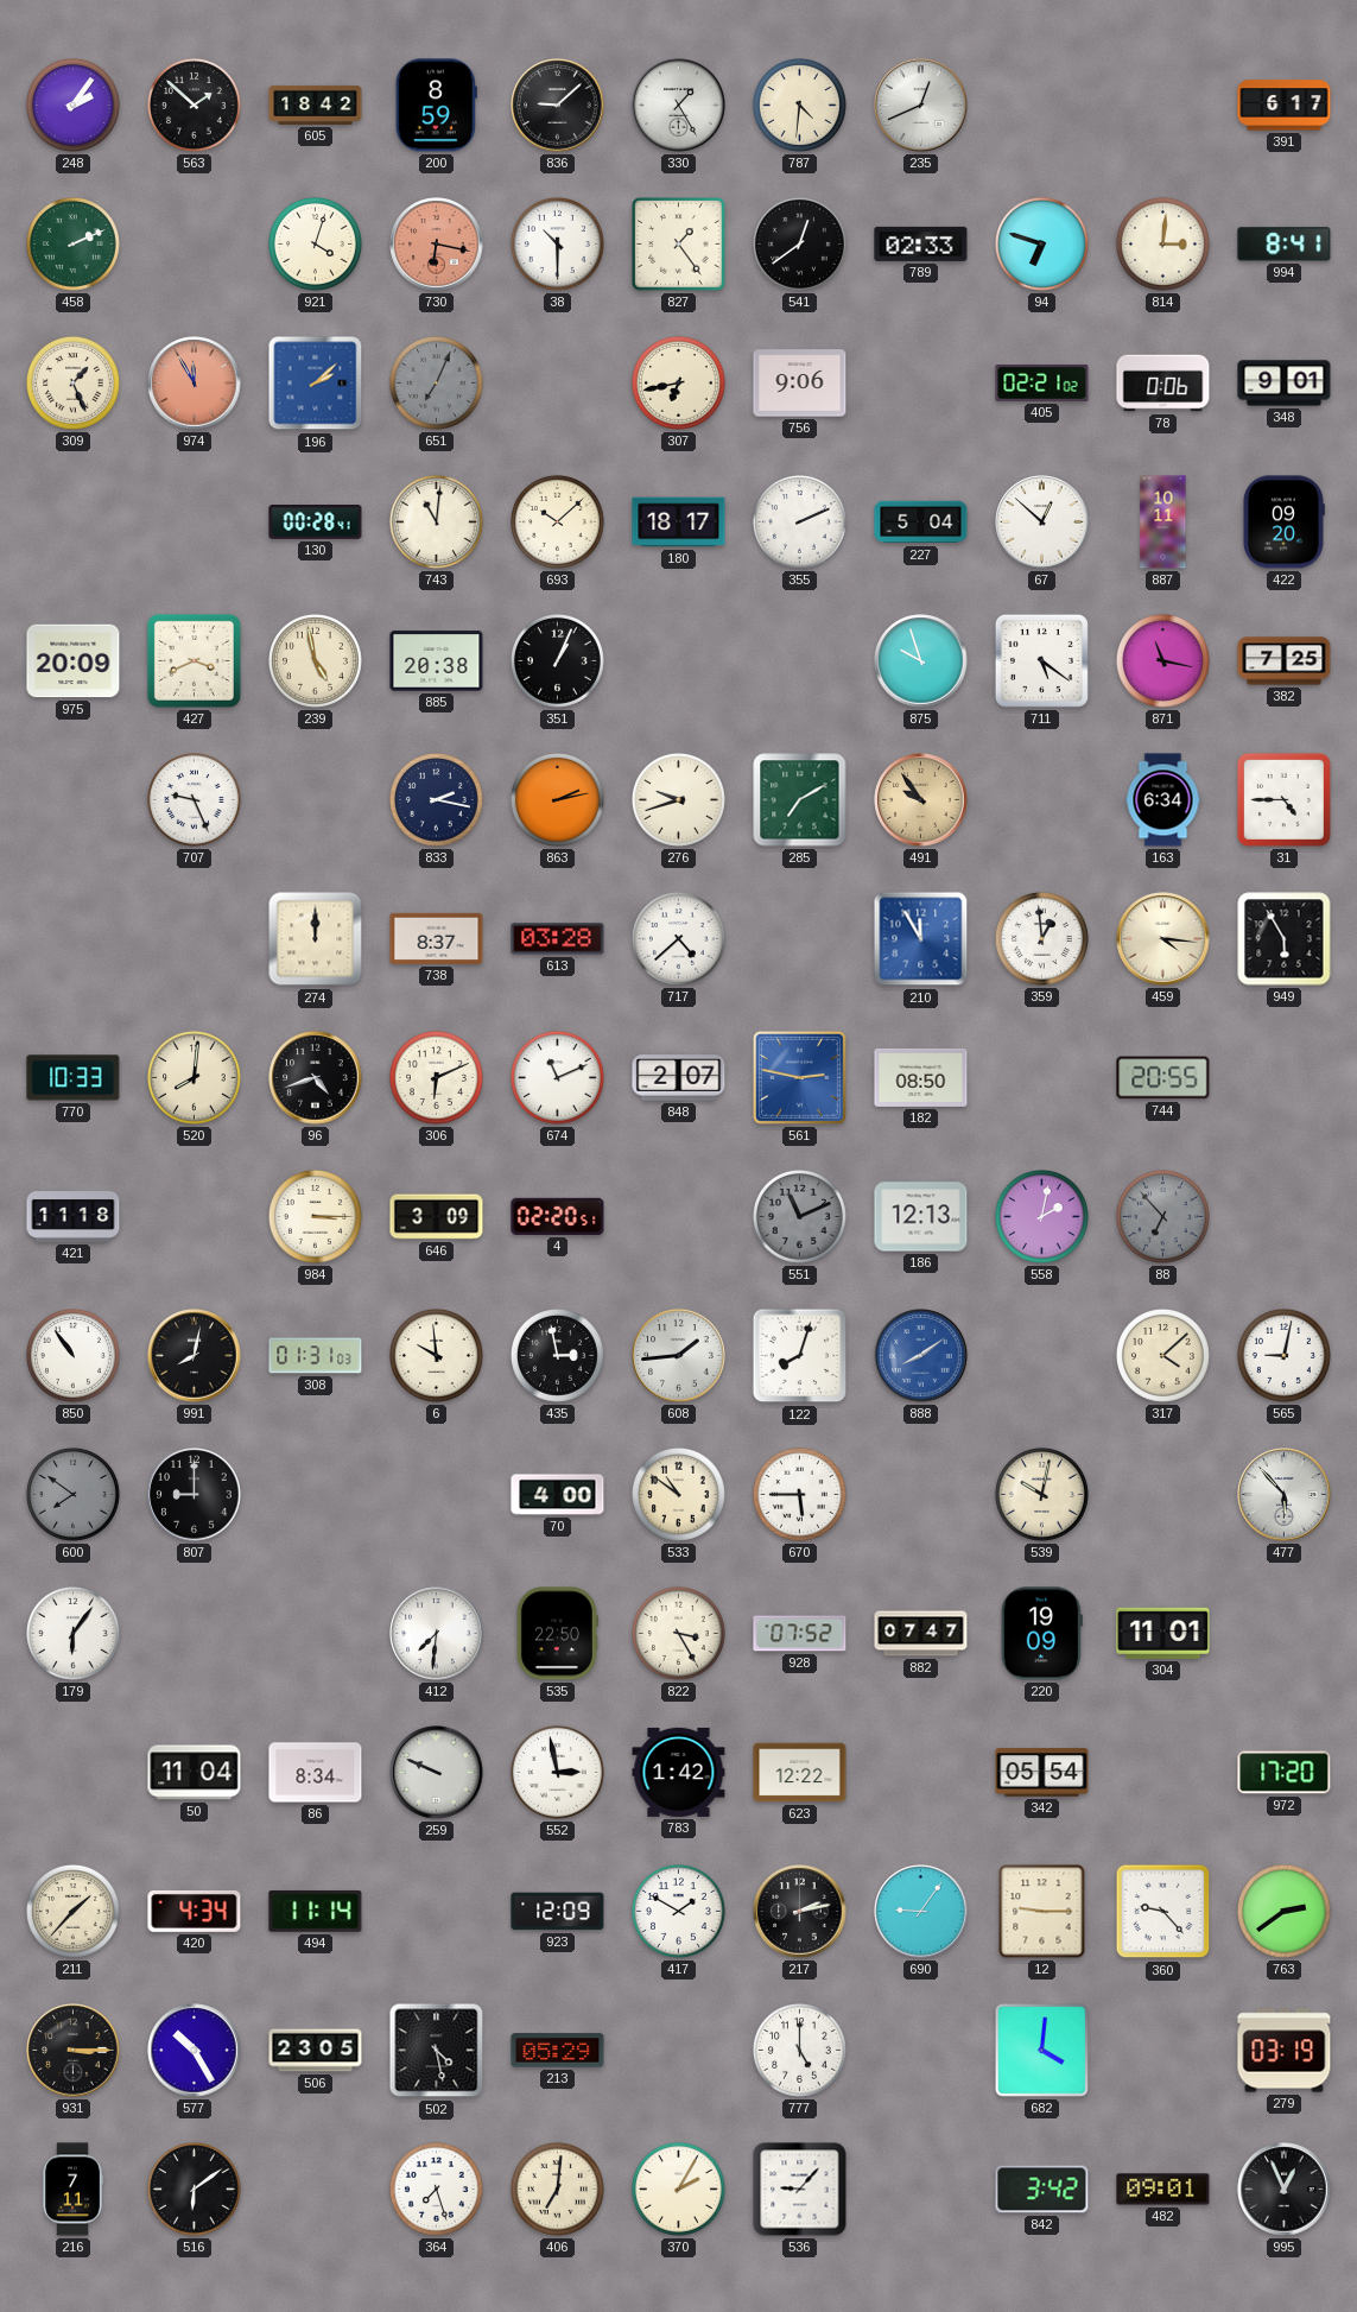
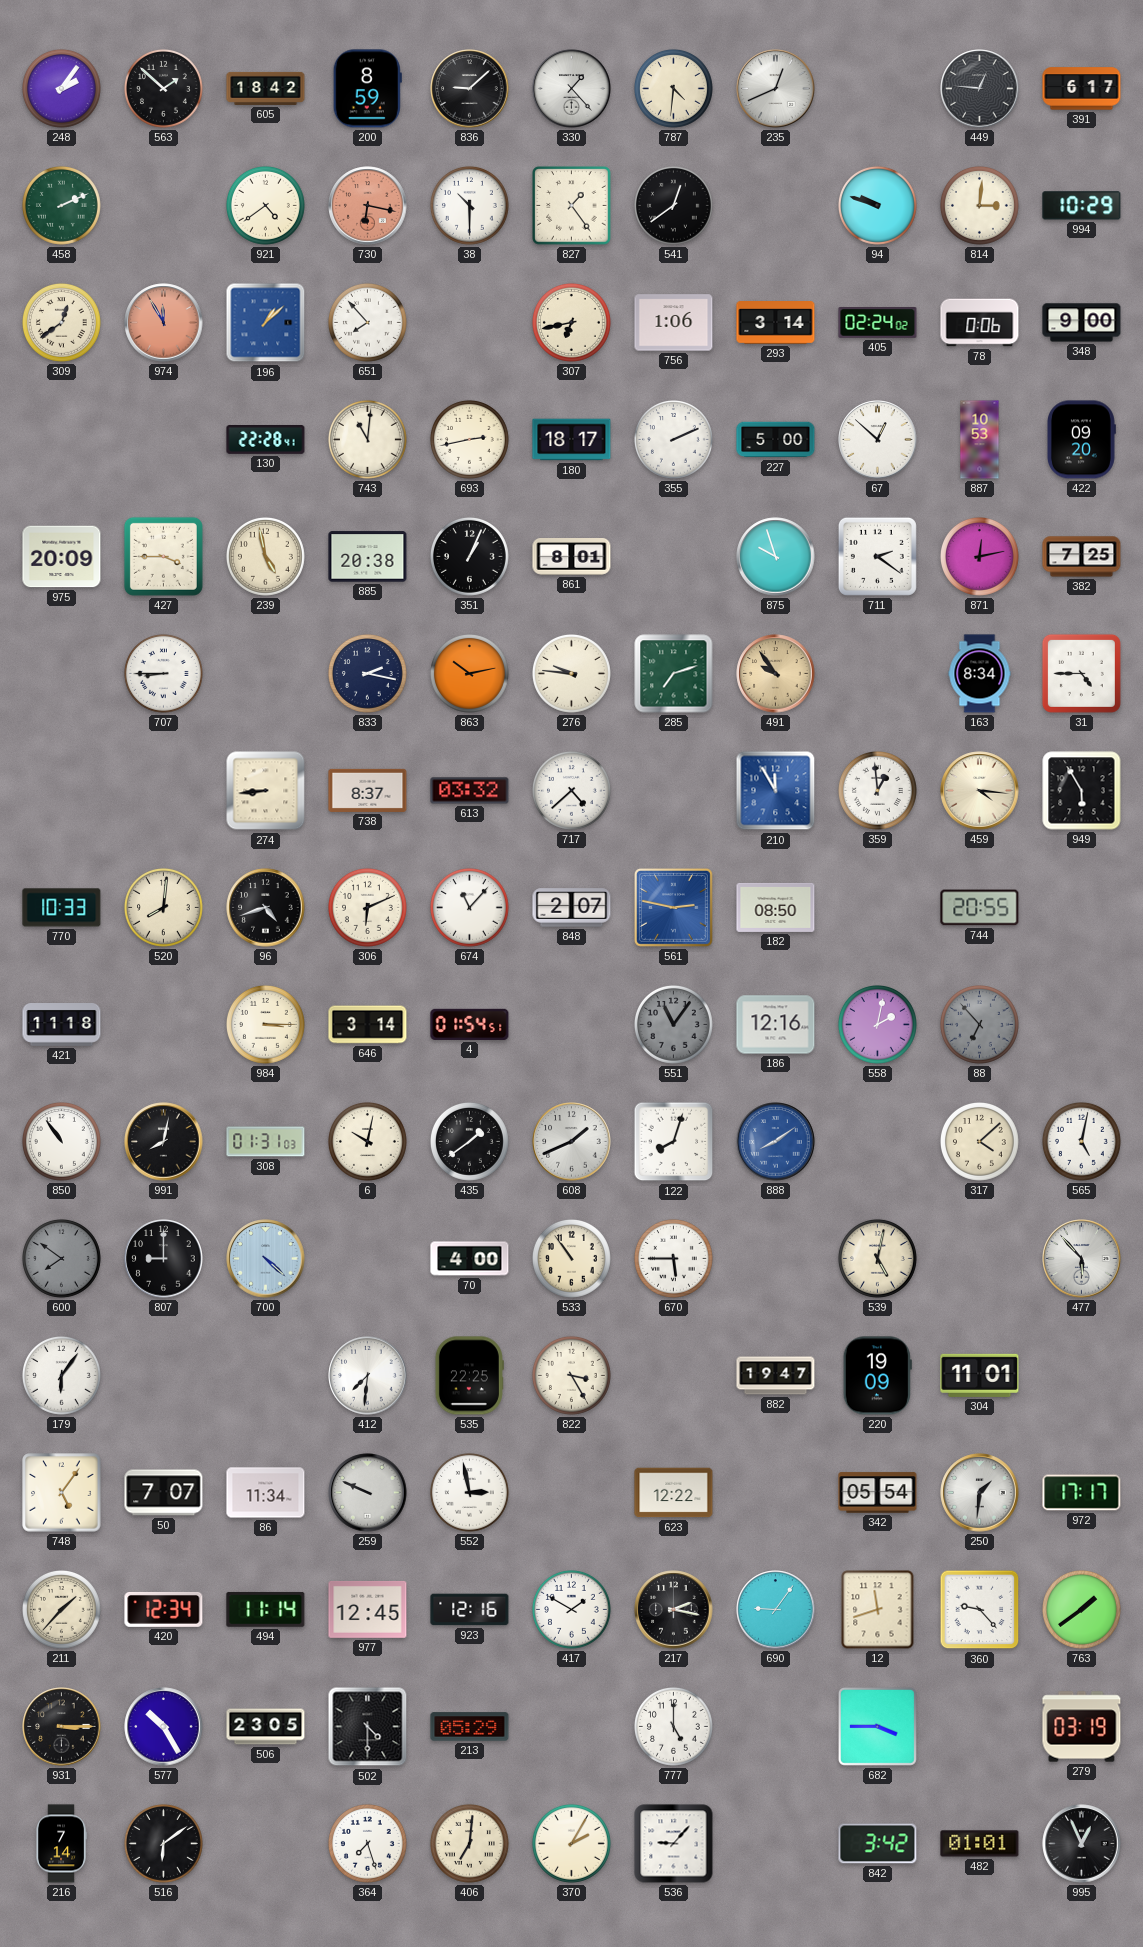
330: 1:25 -> 1:23 (572, 89)
449: none -> 12:46 (980, 89)
921: 4:03 -> 4:39 (265, 205)
789: 02:33 -> none (921, 243)
94: 6:48 -> 9:48 (877, 205)
994: 8:41 -> 10:29 (1082, 206)
309: 1:26 -> 12:39 (61, 322)
196: 2:08 -> 1:08 (266, 323)
651: 7:04 -> 7:53 (367, 322)
651 dial: grey -> white (367, 322)
756: 9:06 -> 1:06 (674, 323)
293: none -> 3:14 (776, 323)
405: 02:21 -> 02:24 (878, 323)
348: 9:01 -> 9:00 (1082, 323)
130: 00:28 -> 22:28 (266, 440)
693: 10:08 -> 2:43 (469, 439)
227: 5:04 -> 5:00 (776, 440)
887: 10:11 -> 10:53 (980, 440)
427: 3:41 -> 3:45 (163, 556)
861: none -> 8:01 (572, 557)
711: 5:21 -> 2:21 (877, 556)
871: 11:17 -> 12:13 (979, 556)
707: 9:26 -> 8:45 (163, 673)
863: 2:13 -> 10:13 (469, 673)
276: 9:42 -> 9:46 (571, 673)
285: 7:10 -> 7:12 (674, 674)
163: 6:34 -> 8:34 (980, 674)
274: 12:00 -> 8:44 (266, 791)
613: 03:28 -> 03:32 (470, 791)
674: 11:11 -> 11:07 (469, 907)
646: 3:09 -> 3:14 (368, 1025)
4: 02:20 -> 01:54 (470, 1024)
551: 11:11 -> 11:06 (673, 1024)
186: 12:13 -> 12:16 (776, 1025)
6: 9:59 -> 10:02 (367, 1141)
435: 2:58 -> 1:39 (469, 1141)
608: 1:44 -> 1:41 (572, 1142)
565: 9:02 -> 5:02 (1081, 1141)
700: none -> 4:22 (266, 1259)
533: 10:51 -> 10:54 (571, 1258)
539: 10:02 -> 5:02 (877, 1258)
535: 22:50 -> 22:25 (469, 1376)
928: 07:52 -> none (800, 1634)
882: 07:47 -> 19:47 (776, 1376)
748: none -> 5:06 (62, 1493)
50: 11:04 -> 7:07 (164, 1493)
86: 8:34 -> 11:34 (266, 1493)
783: 1:42 -> none (679, 1772)
250: none -> 1:31 (980, 1493)
972: 17:20 -> 17:17 (1082, 1493)
420: 4:34 -> 12:34 (164, 1609)
977: none -> 12:45 (368, 1610)
923: 12:09 -> 12:16 (470, 1610)
217: 2:13 -> 2:17 (674, 1610)
12: 9:15 -> 11:42 (878, 1610)
763: 2:39 -> 1:39 (1081, 1609)
502: 4:28 -> 4:30 (368, 1727)
682: 4:01 -> 3:45 (877, 1726)
216: 7:11 -> 7:14 (61, 1844)
482: 09:01 -> 01:01 (980, 1844)
